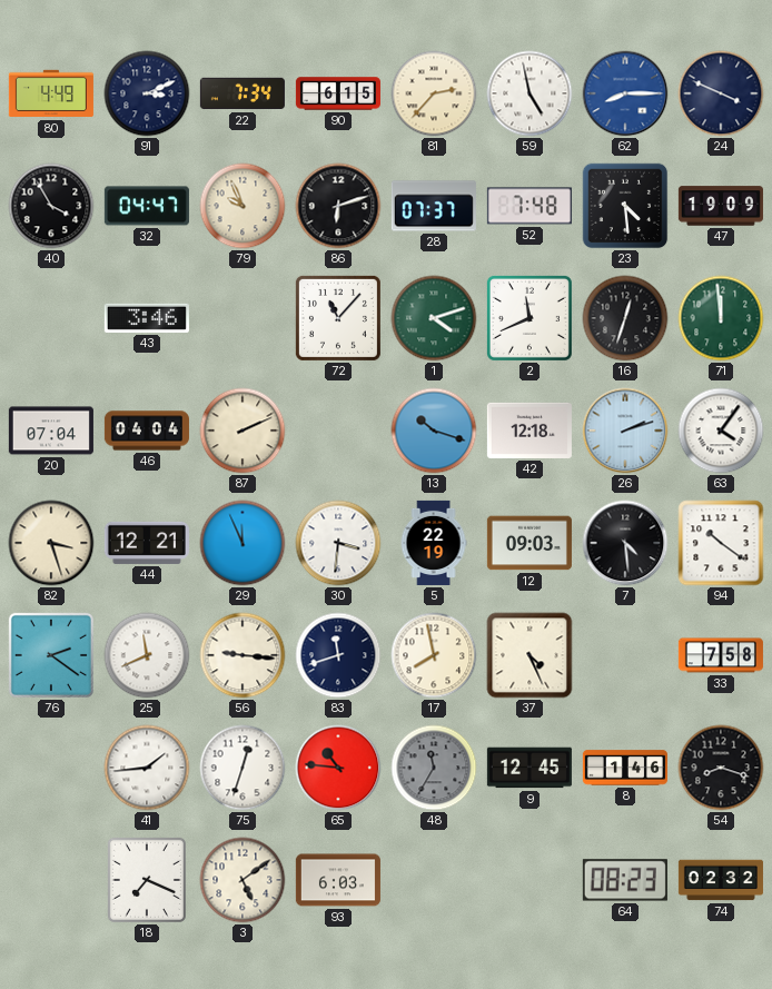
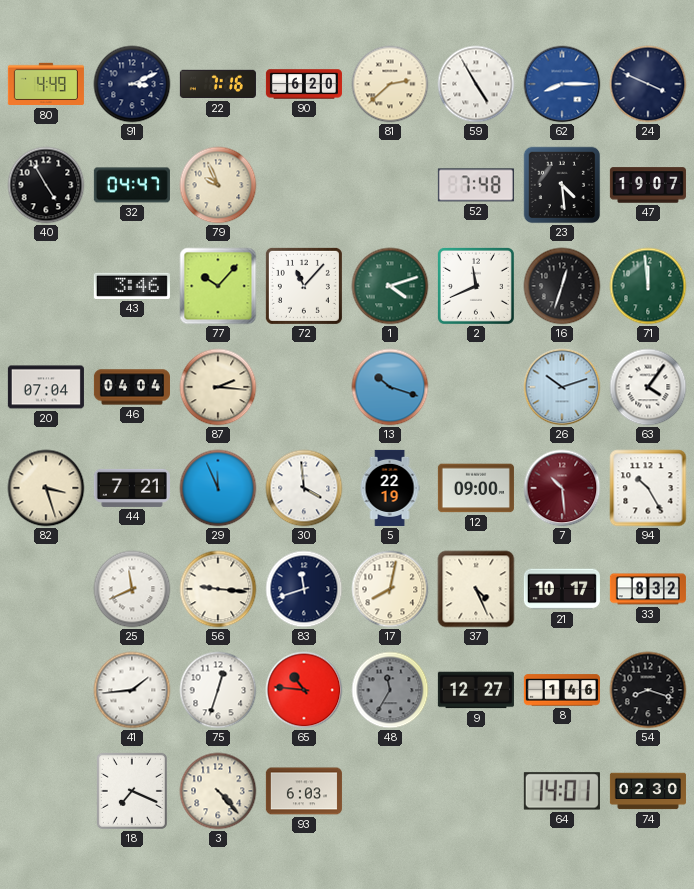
22: 7:34 -> 7:16 (218, 84)
90: 6:15 -> 6:20 (304, 84)
81: 2:37 -> 2:38 (390, 84)
59: 4:58 -> 4:55 (476, 84)
40: 3:55 -> 4:55 (46, 185)
86: 6:12 -> none (338, 206)
28: 07:37 -> none (434, 206)
47: 19:09 -> 19:07 (648, 185)
77: none -> 10:07 (218, 286)
87: 2:11 -> 2:16 (218, 387)
42: 12:18 -> none (529, 431)
26: 2:12 -> 10:12 (562, 387)
44: 12:21 -> 7:21 (132, 488)
30: 3:31 -> 3:59 (304, 488)
12: 09:03 -> 09:00 (476, 488)
7: 4:29 -> 10:29 (562, 488)
7 dial: black -> burgundy (562, 488)
94: 10:21 -> 10:25 (648, 488)
76: 2:21 -> none (51, 655)
17: 7:58 -> 8:02 (390, 589)
21: none -> 10:17 (562, 589)
33: 7:58 -> 8:32 (648, 589)
9: 12:45 -> 12:27 (476, 690)
3: 5:09 -> 4:23 (218, 791)
64: 08:23 -> 14:01 (562, 791)
74: 02:32 -> 02:30 (648, 791)
